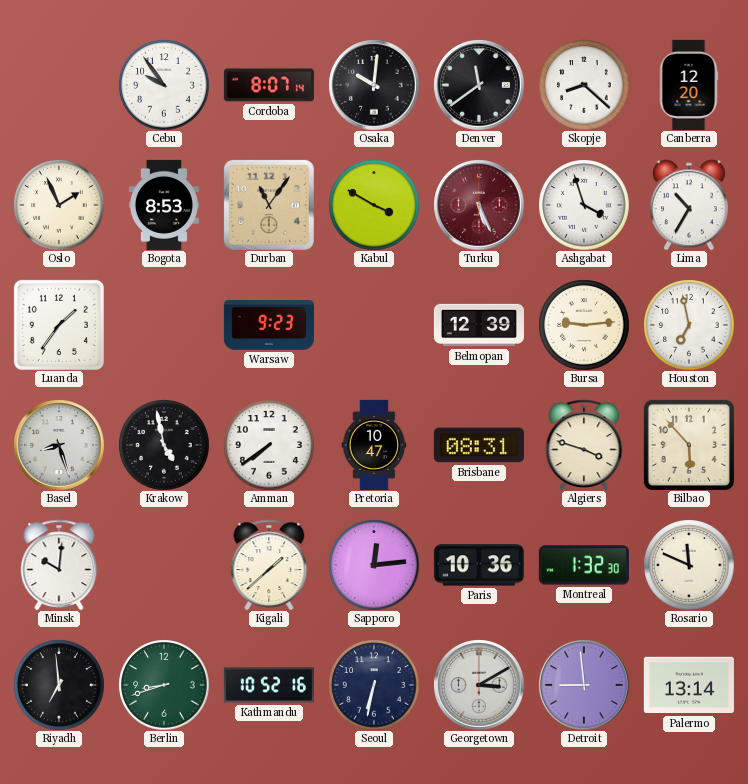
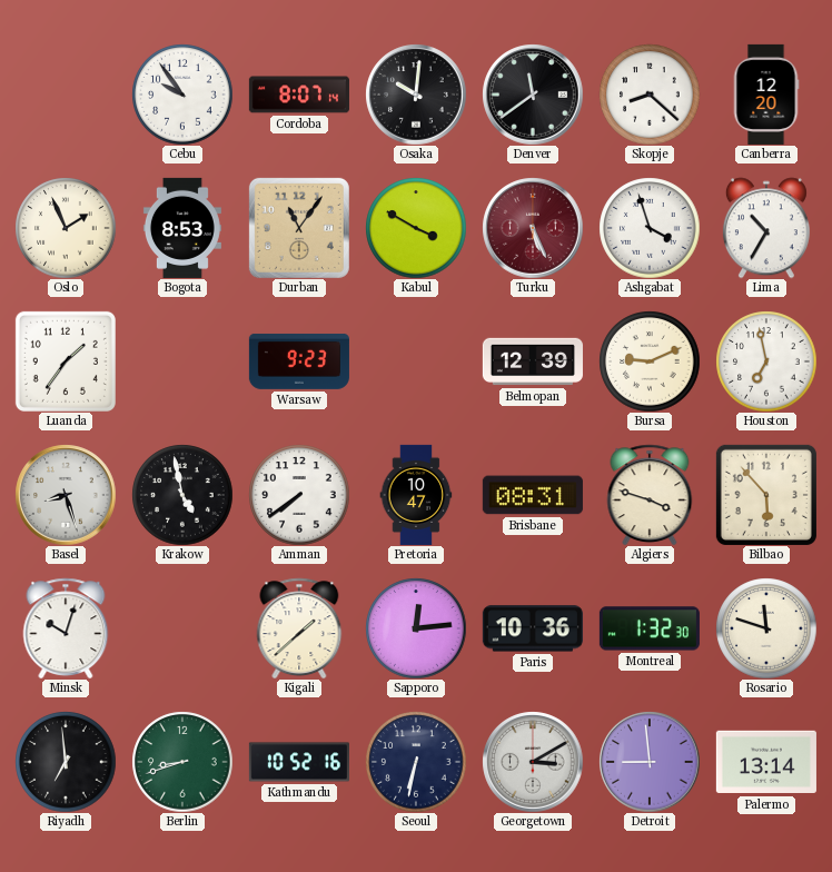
Bursa: 9:14 -> 9:11 (650, 361)
Minsk: 10:01 -> 10:03 (66, 628)
Rosario: 11:49 -> 11:48 (766, 628)
